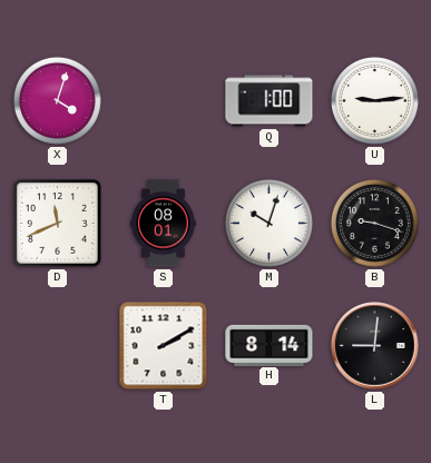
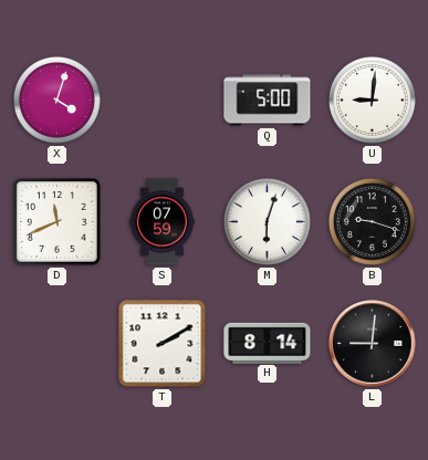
Q: 1:00 -> 5:00 (268, 101)
U: 9:14 -> 9:01 (372, 100)
S: 08:01 -> 07:59 (163, 222)
M: 10:03 -> 6:03 (267, 221)
